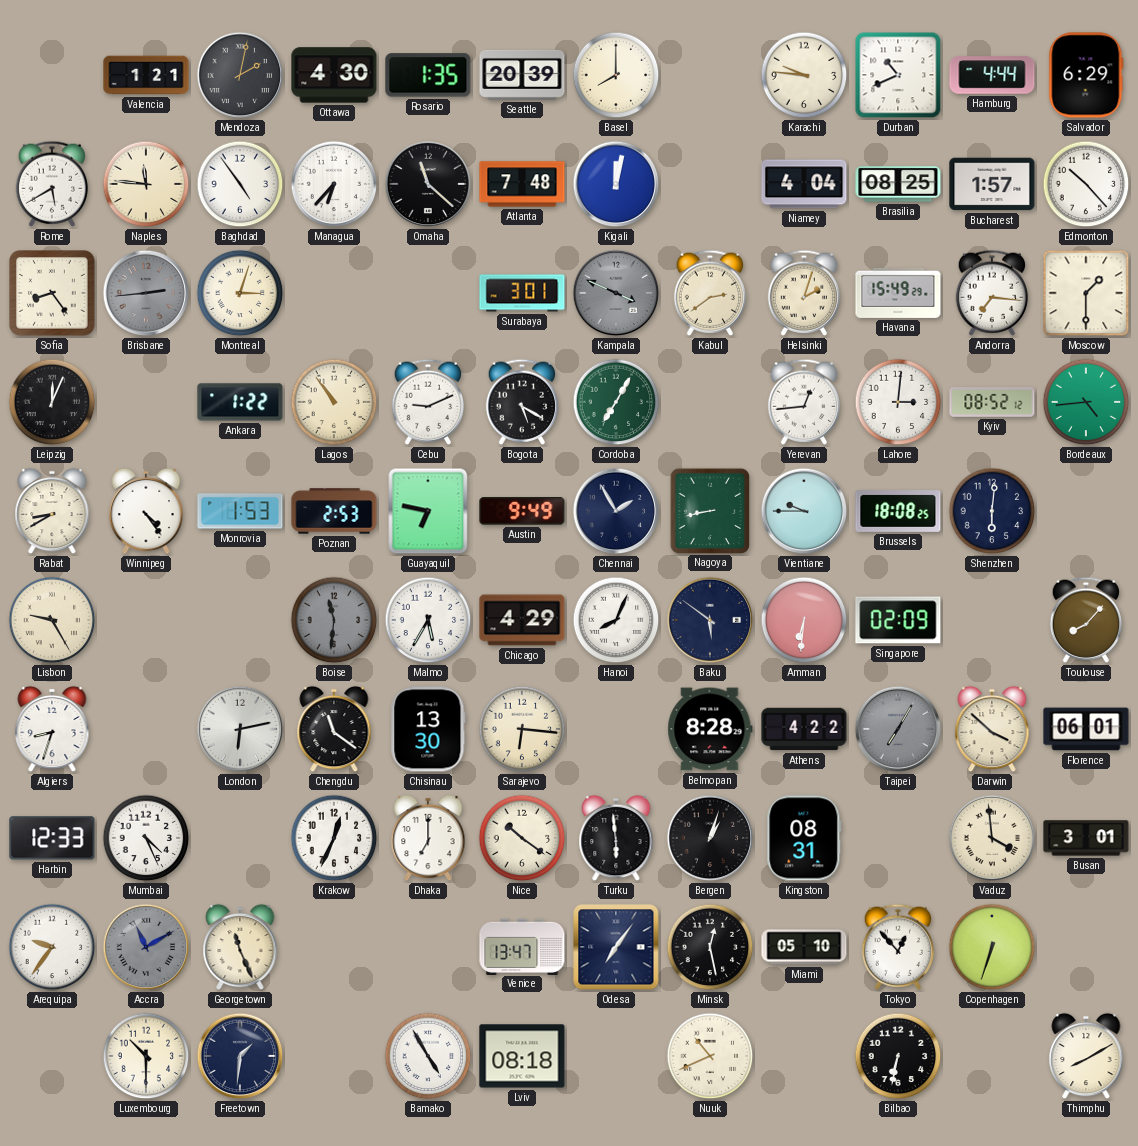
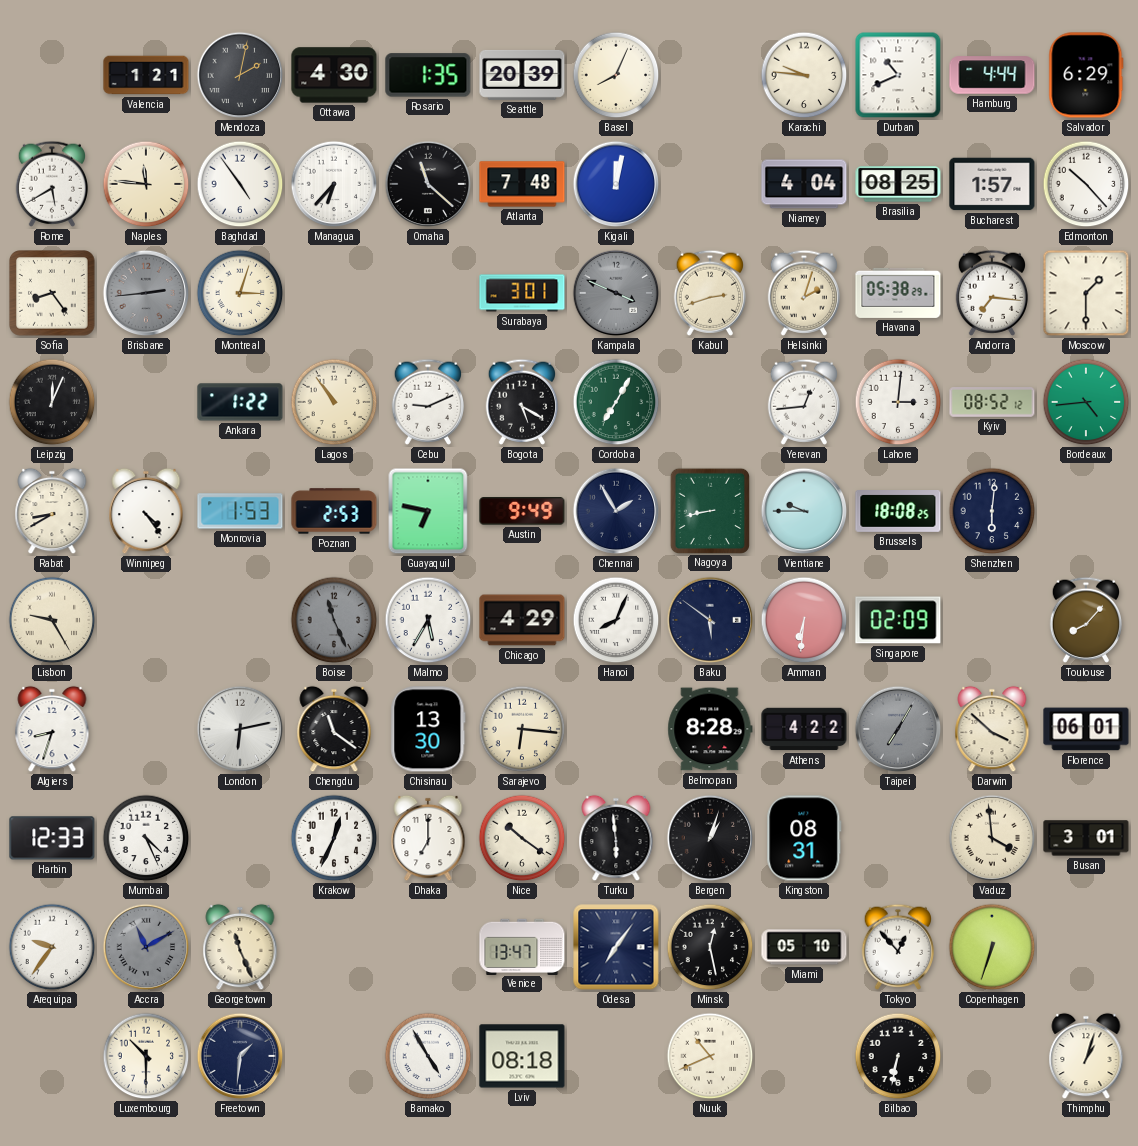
Basel: 8:00 -> 8:04 (616, 75)
Kabul: 2:39 -> 2:42 (710, 293)
Havana: 15:49 -> 05:38 (898, 293)
Boise: 11:31 -> 11:26 (334, 620)
Thimphu: 8:10 -> 1:03 (1086, 1056)
